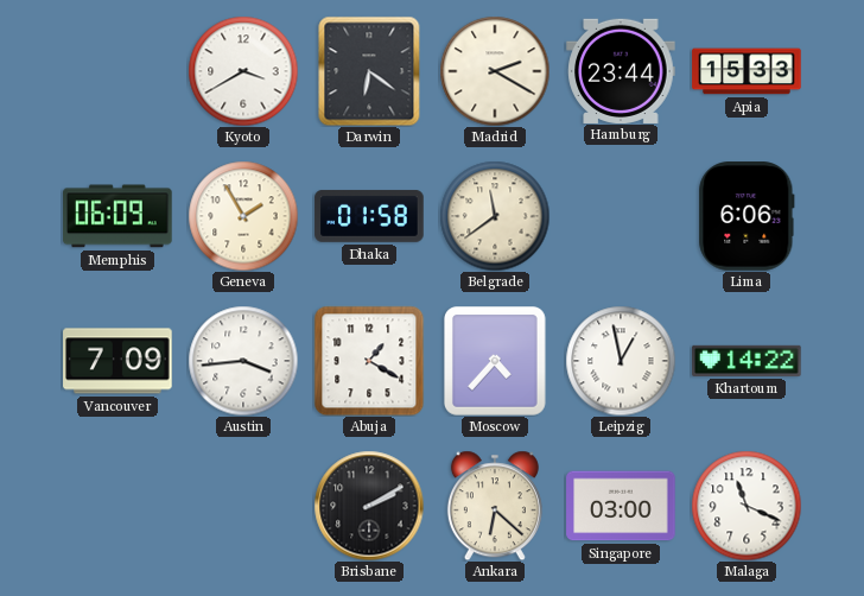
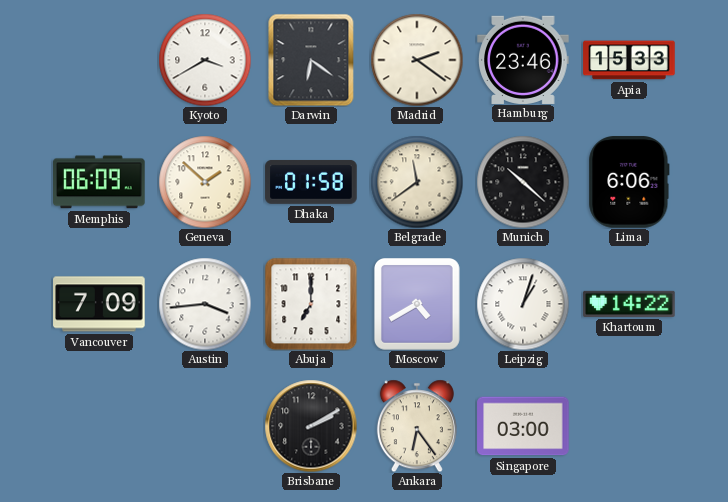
Madrid: 2:20 -> 2:21 (417, 60)
Hamburg: 23:44 -> 23:46 (523, 59)
Geneva: 1:55 -> 1:52 (205, 182)
Munich: none -> 10:22 (523, 182)
Abuja: 1:20 -> 7:00 (311, 304)
Moscow: 4:37 -> 4:40 (417, 305)
Leipzig: 12:58 -> 1:03 (523, 304)
Ankara: 6:22 -> 6:24 (417, 426)
Malaga: 11:19 -> none (747, 506)
